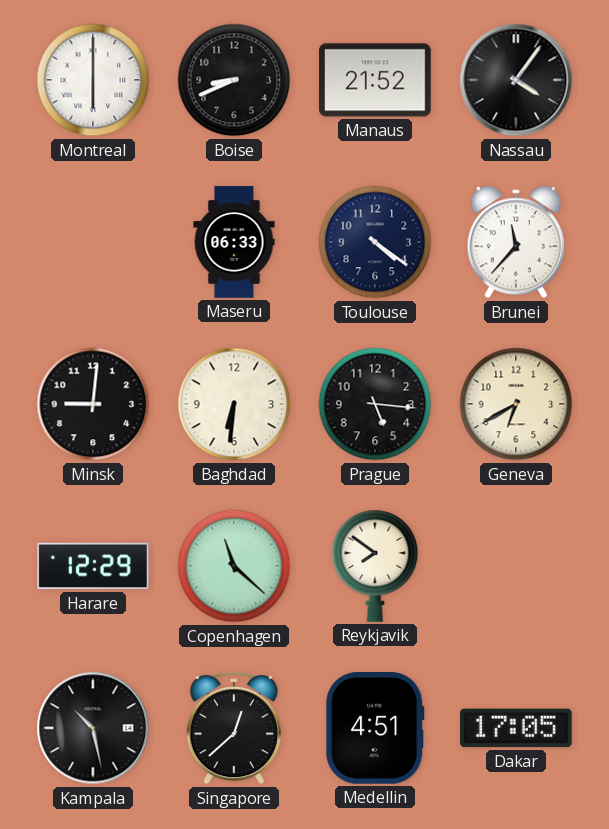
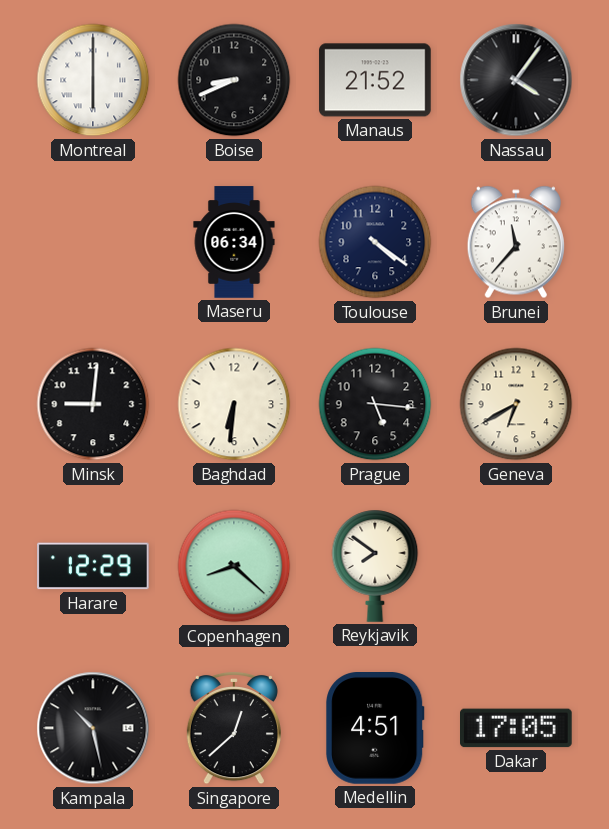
Maseru: 06:33 -> 06:34 (234, 242)
Copenhagen: 11:22 -> 8:22 (234, 566)
